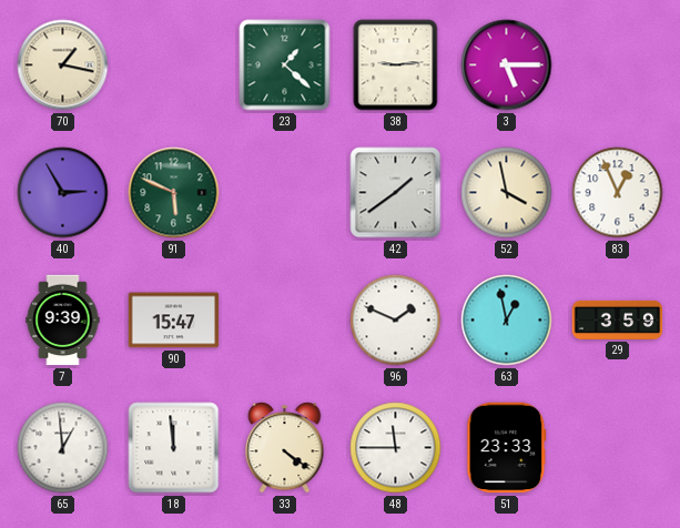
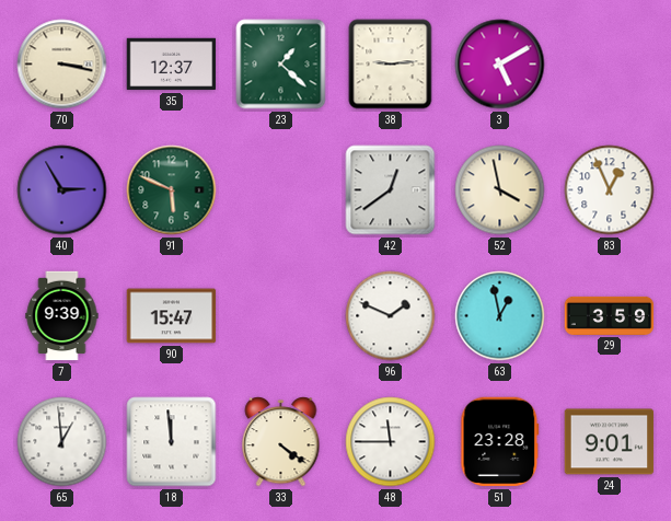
70: 1:17 -> 3:17 (62, 65)
35: none -> 12:37 (172, 65)
3: 5:15 -> 5:10 (500, 65)
42: 1:39 -> 12:39 (391, 190)
51: 23:33 -> 23:28 (500, 442)
24: none -> 9:01 (610, 442)
